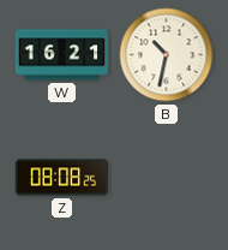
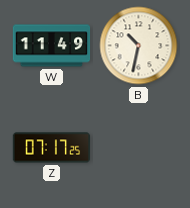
W: 16:21 -> 11:49 (52, 46)
Z: 08:08 -> 07:17 (52, 148)
